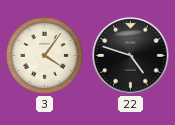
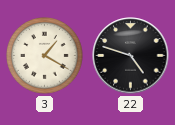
3: 4:06 -> 1:20 (45, 56)
